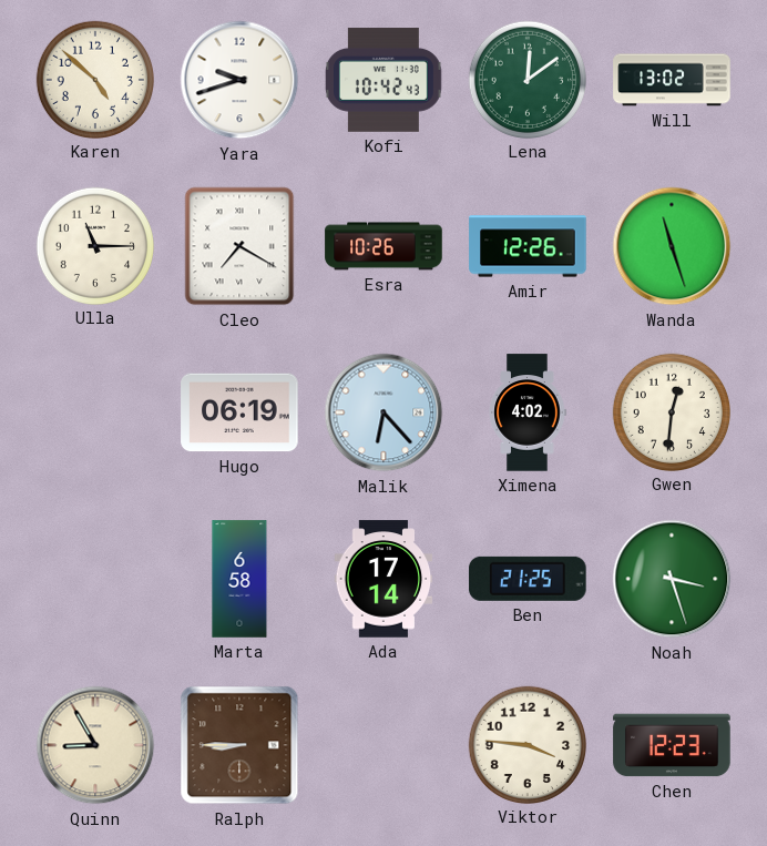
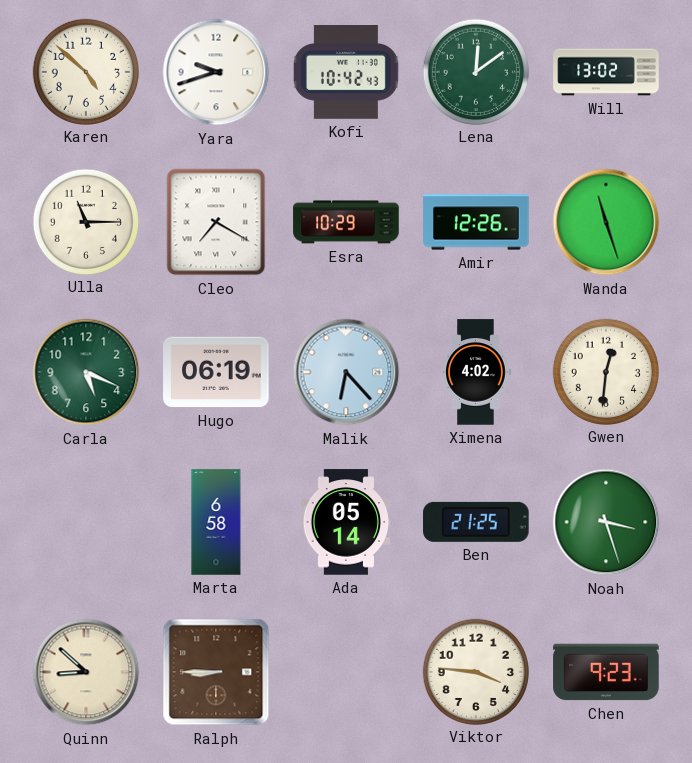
Esra: 10:26 -> 10:29 (346, 222)
Carla: none -> 5:19 (86, 372)
Ada: 17:14 -> 05:14 (346, 522)
Quinn: 8:55 -> 8:52 (86, 672)
Chen: 12:23 -> 9:23 (606, 672)
